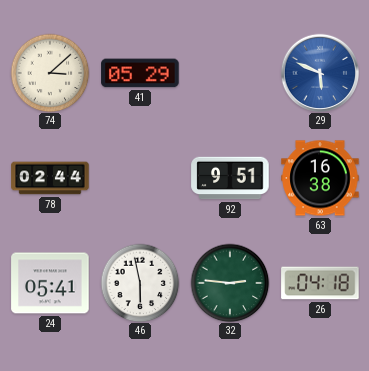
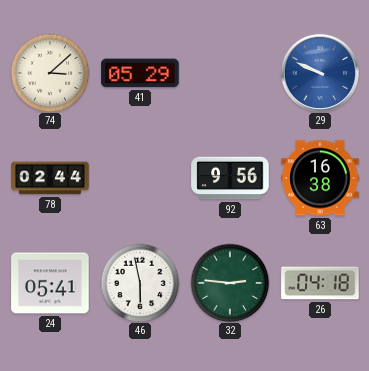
29: 5:49 -> 9:49 (320, 73)
92: 9:51 -> 9:56 (230, 178)
